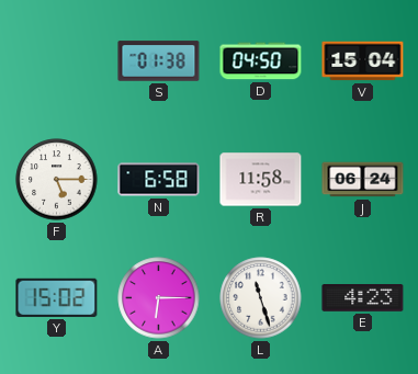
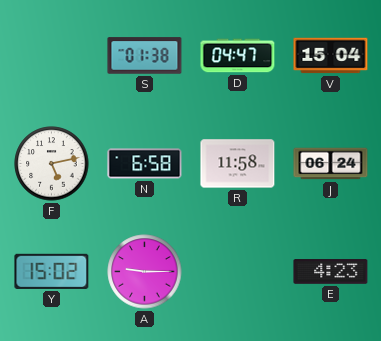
D: 04:50 -> 04:47 (238, 56)
F: 5:15 -> 5:13 (52, 164)
A: 6:15 -> 9:15 (145, 272)
L: 11:27 -> none (261, 298)
